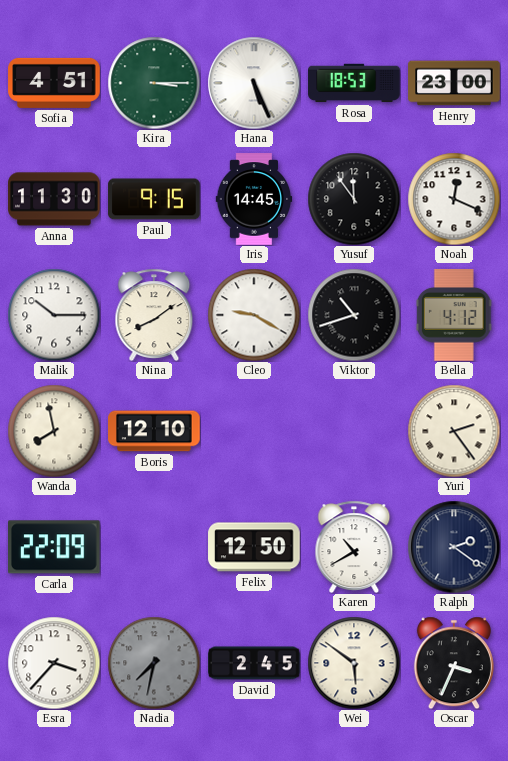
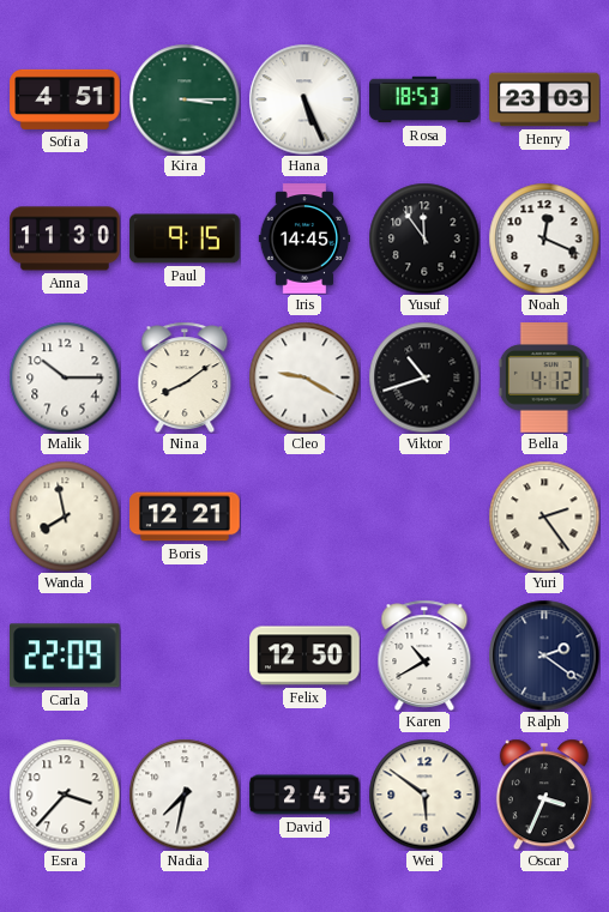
Henry: 23:00 -> 23:03 (544, 99)
Boris: 12:10 -> 12:21 (185, 517)
Nadia dial: grey -> white (185, 795)
